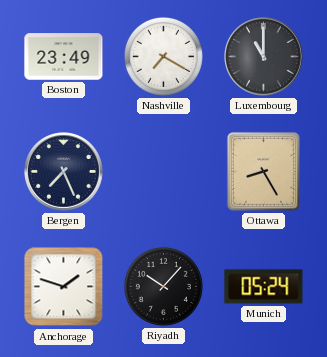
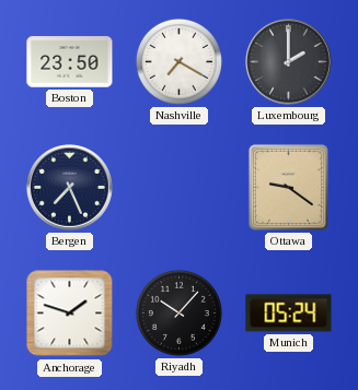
Boston: 23:49 -> 23:50 (70, 62)
Luxembourg: 11:00 -> 2:00 (289, 62)
Ottawa: 8:25 -> 9:21 (288, 187)
